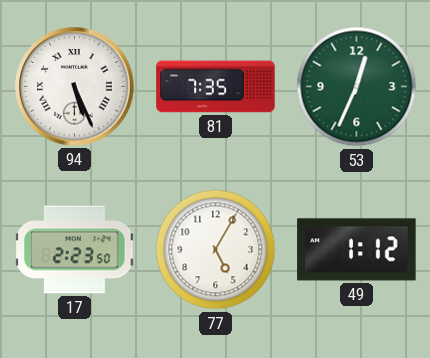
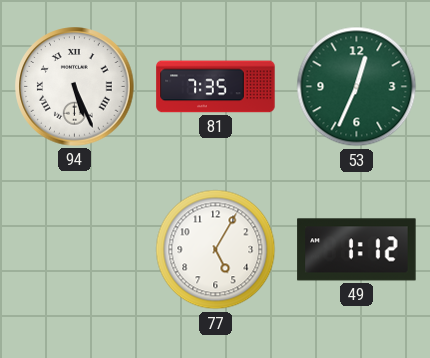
17: 2:23 -> none (75, 250)
